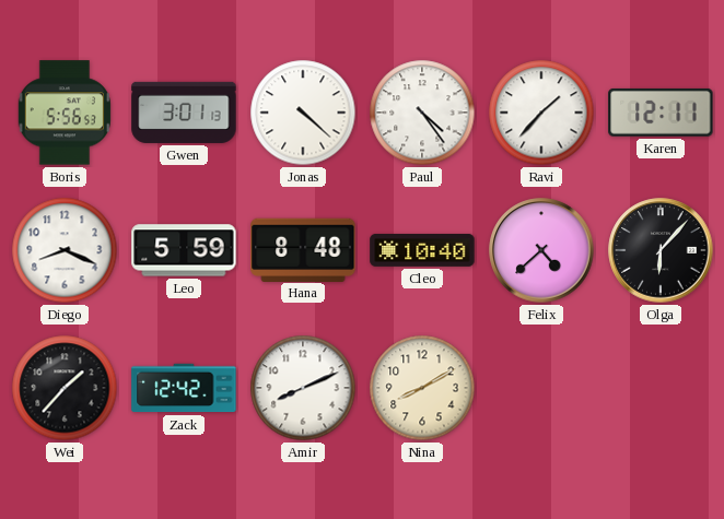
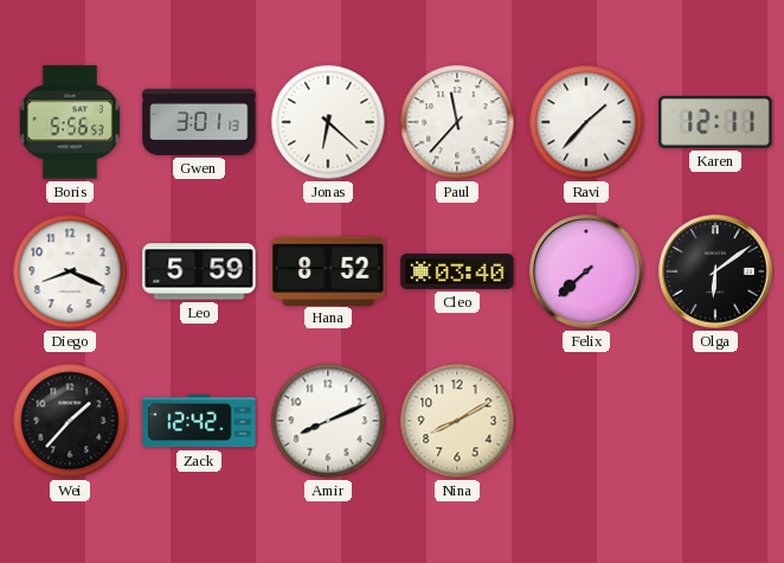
Jonas: 4:22 -> 6:22 (328, 122)
Paul: 4:24 -> 11:37 (457, 122)
Hana: 8:48 -> 8:52 (328, 270)
Cleo: 10:40 -> 03:40 (457, 271)
Felix: 4:38 -> 7:38 (586, 271)
Olga: 6:07 -> 6:09 (715, 271)
